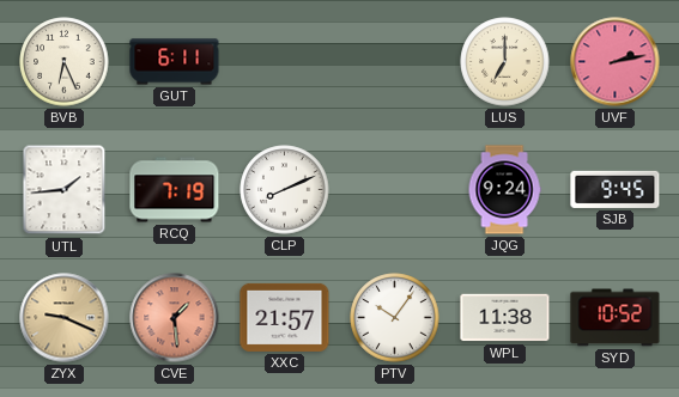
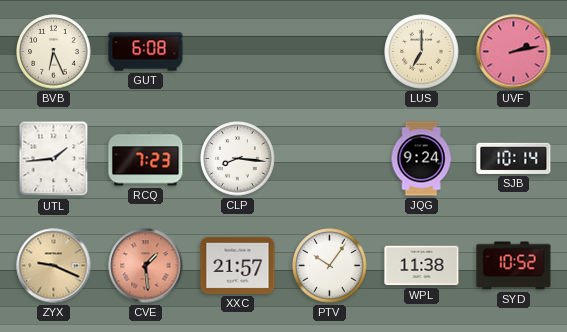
GUT: 6:11 -> 6:08 (146, 52)
RCQ: 7:19 -> 7:23 (146, 159)
CLP: 8:11 -> 8:16 (238, 159)
SJB: 9:45 -> 10:14 (514, 158)
